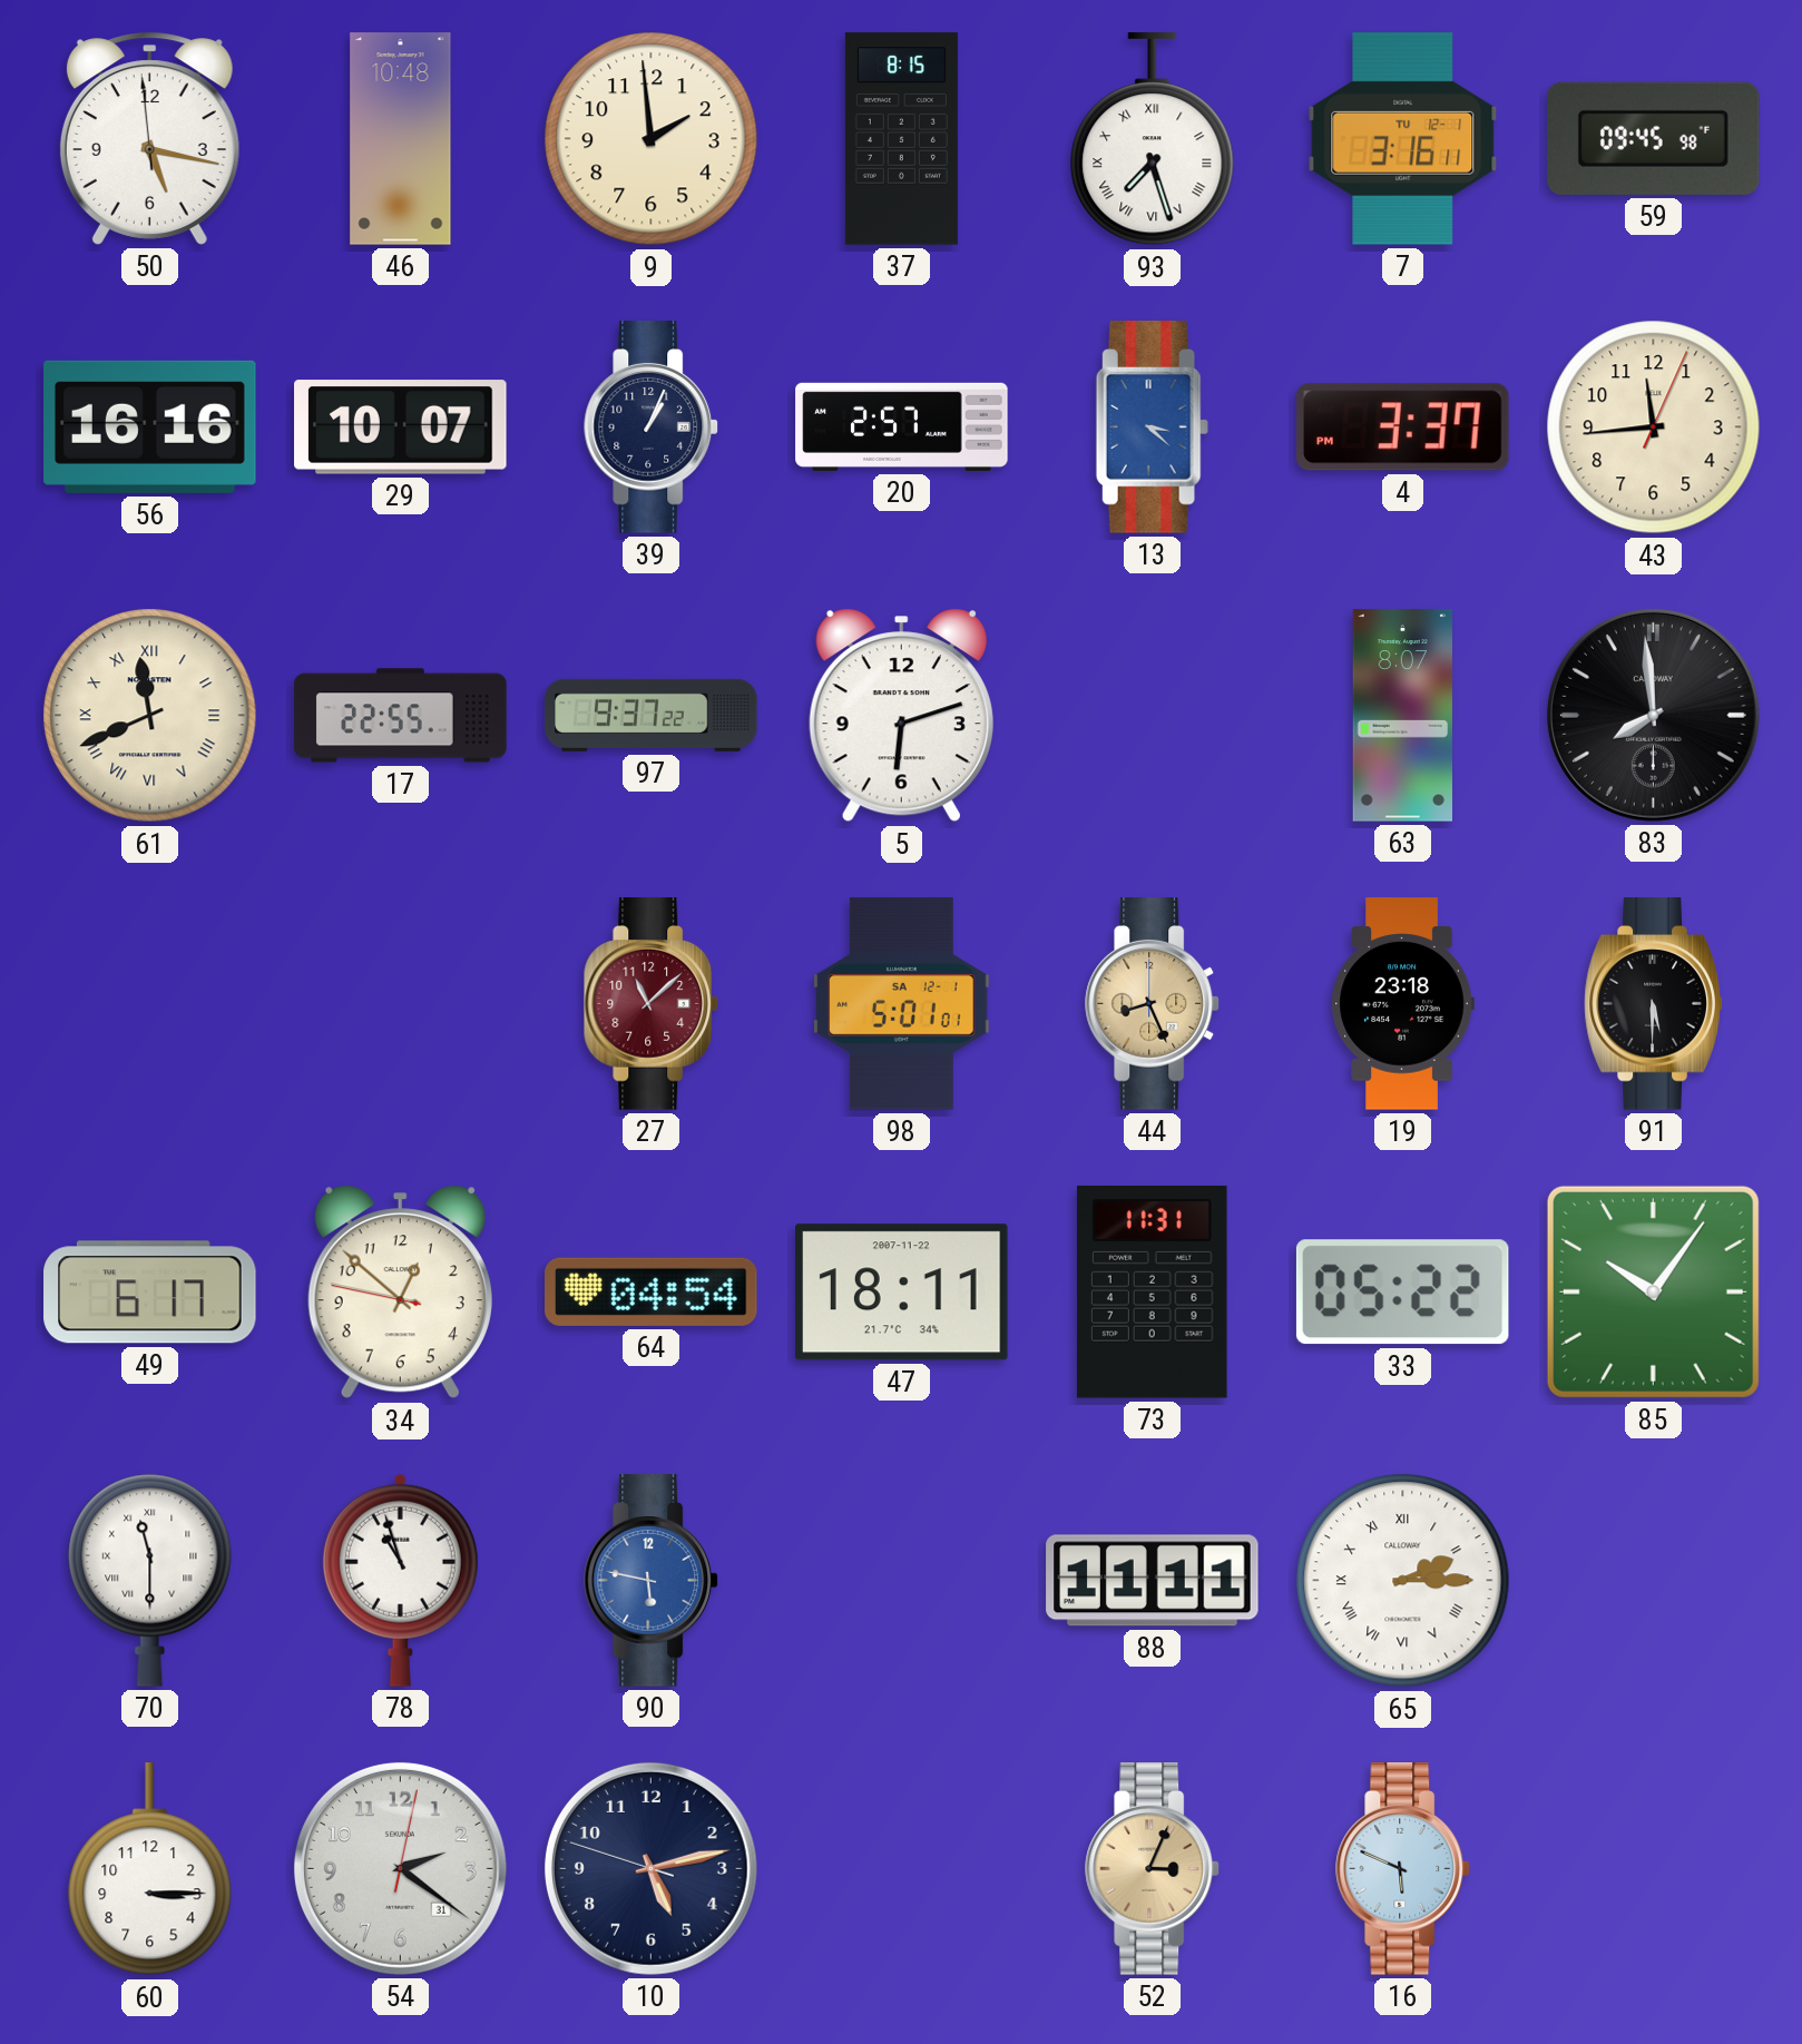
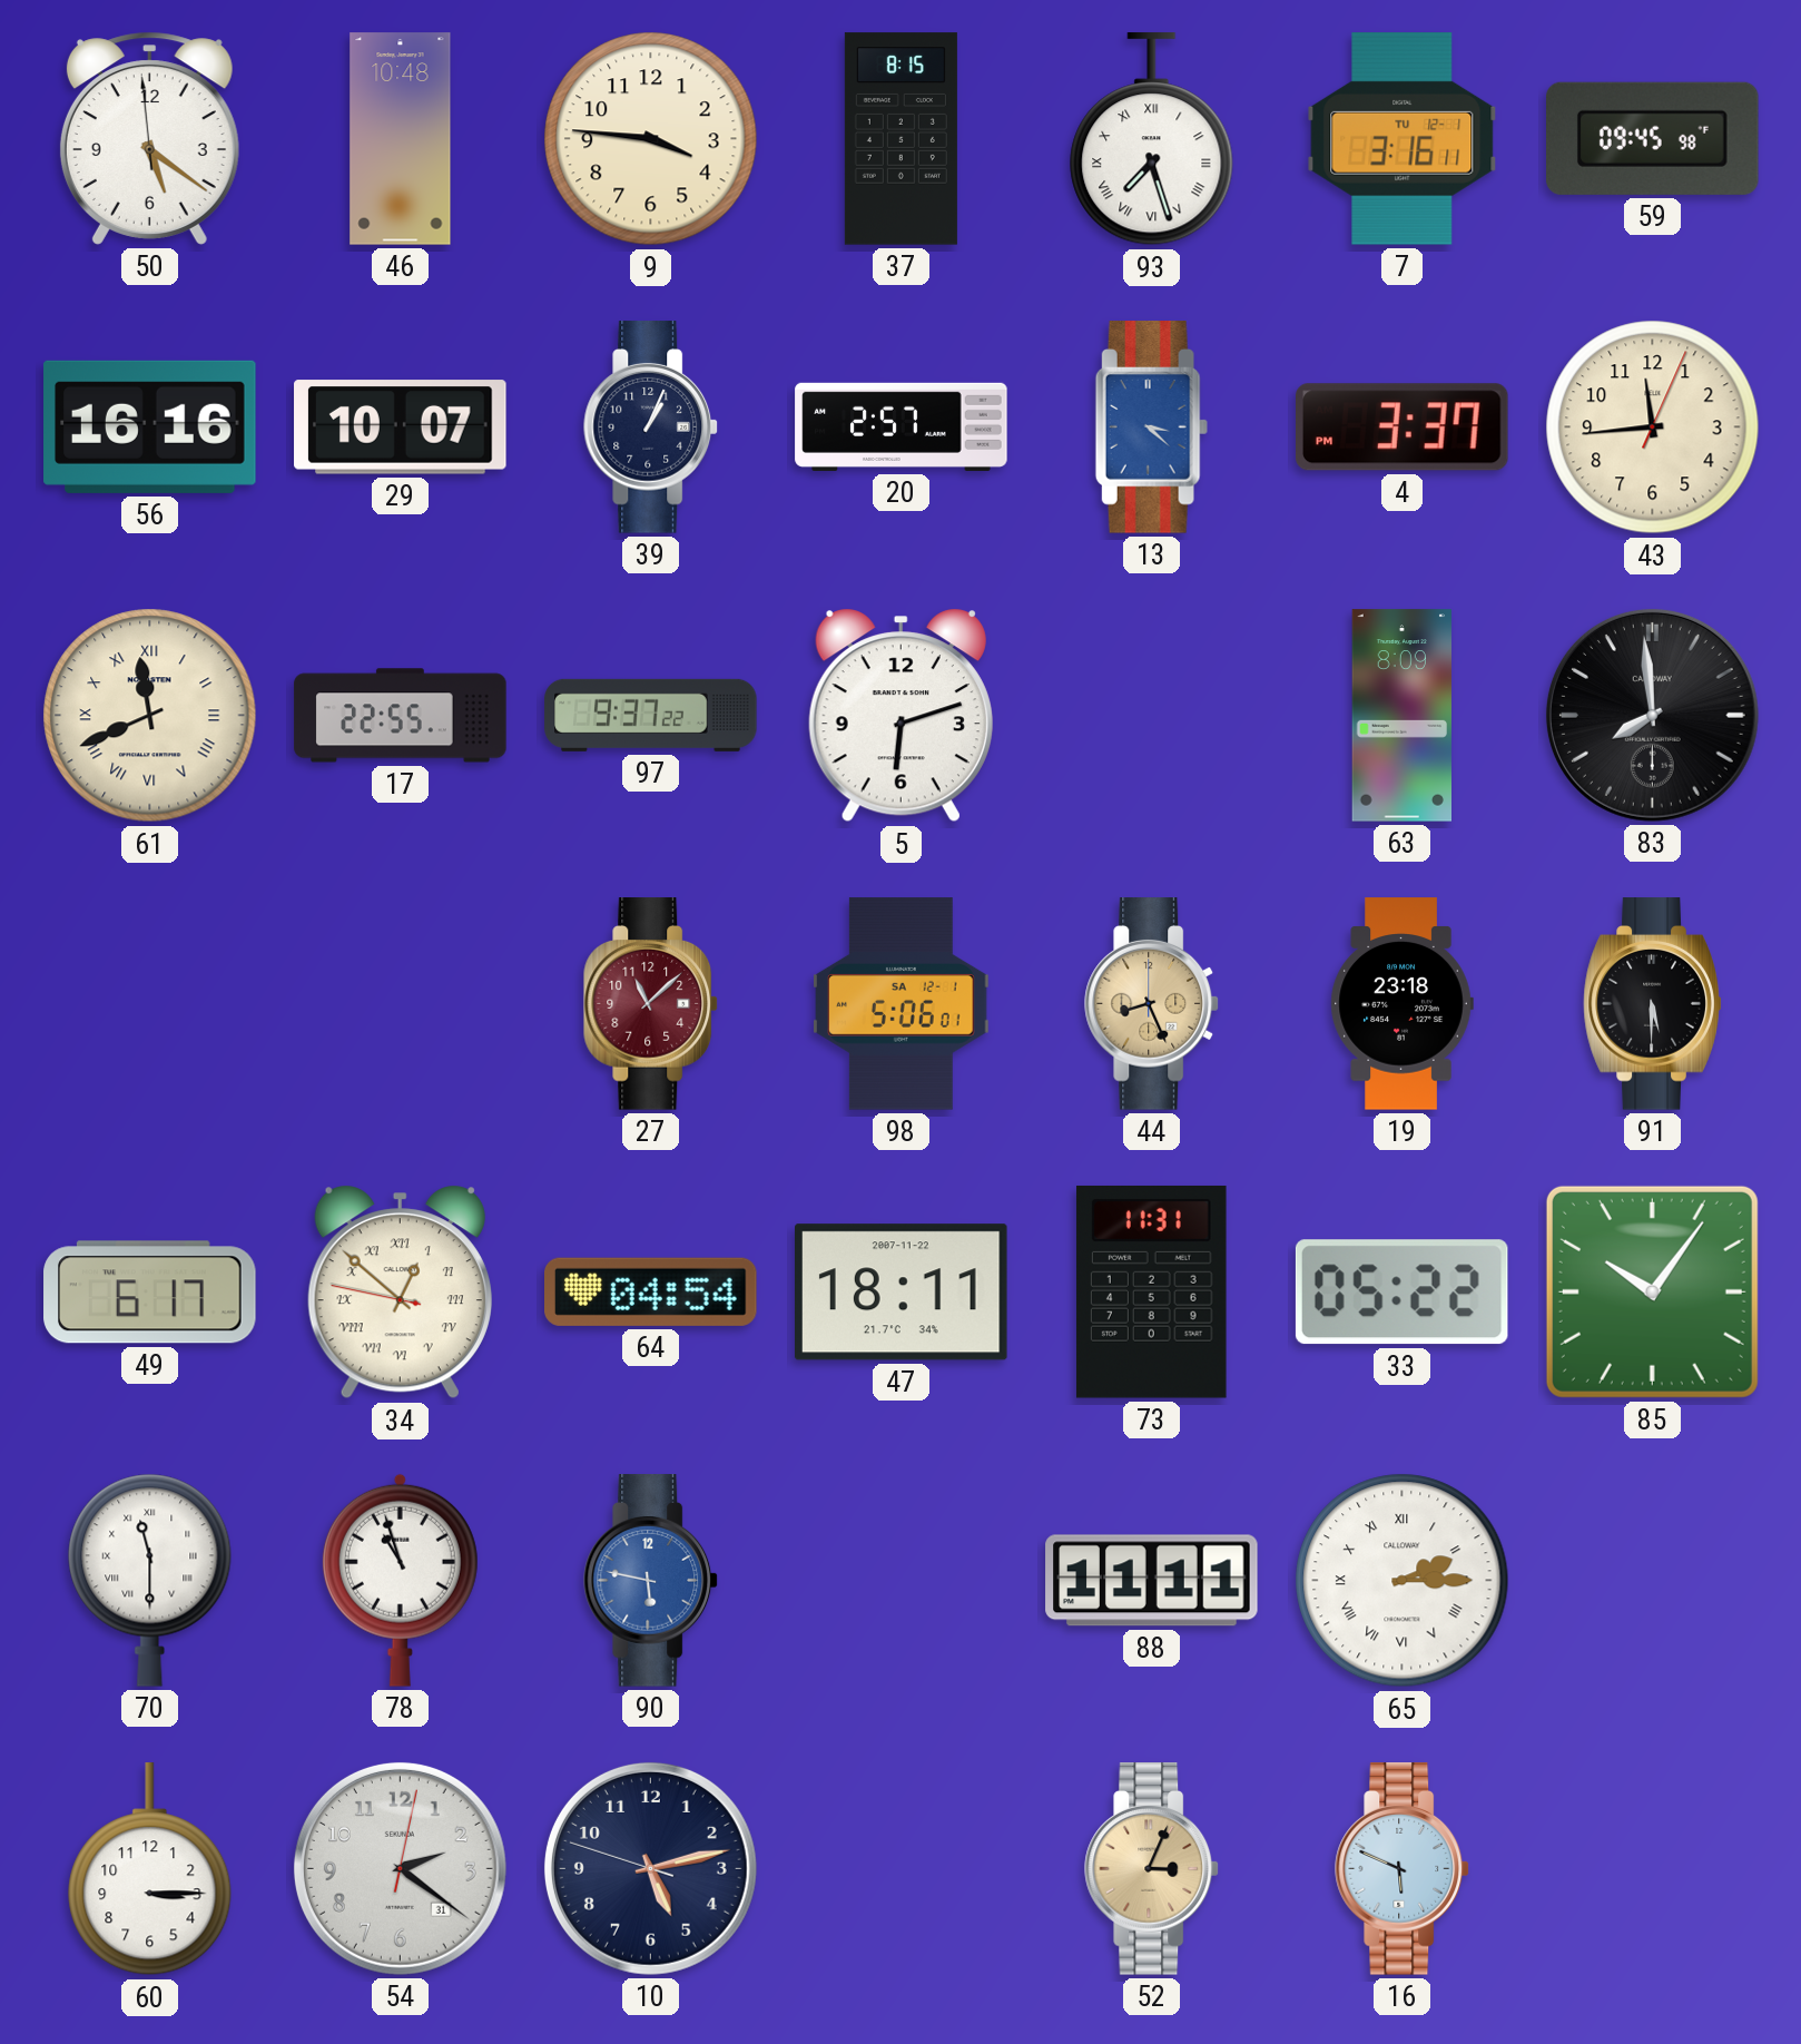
50: 5:16 -> 5:20 (149, 138)
9: 1:59 -> 3:46 (651, 139)
63: 8:07 -> 8:09 (1401, 716)
98: 5:01 -> 5:06 (902, 1004)
34 numerals: Arabic -> Roman (400, 1293)
